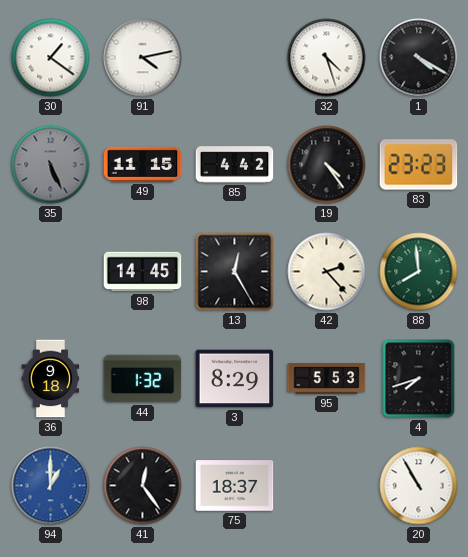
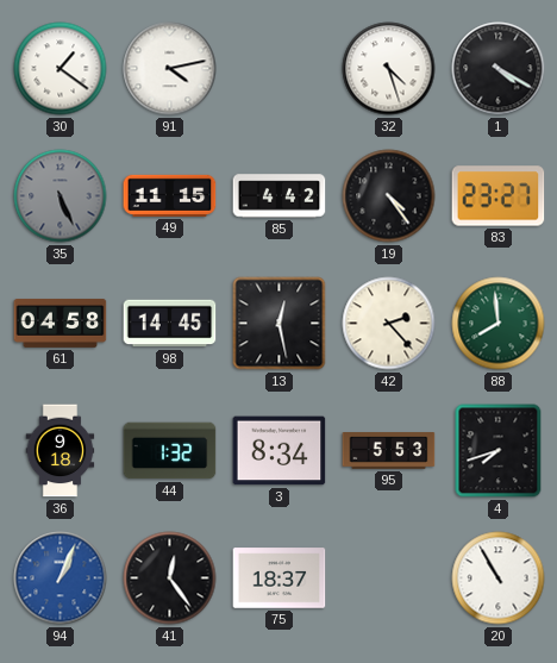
83: 23:23 -> 23:27 (499, 196)
61: none -> 04:58 (61, 323)
13: 12:25 -> 12:28 (280, 324)
3: 8:29 -> 8:34 (280, 451)
94: 1:00 -> 1:04 (61, 578)
